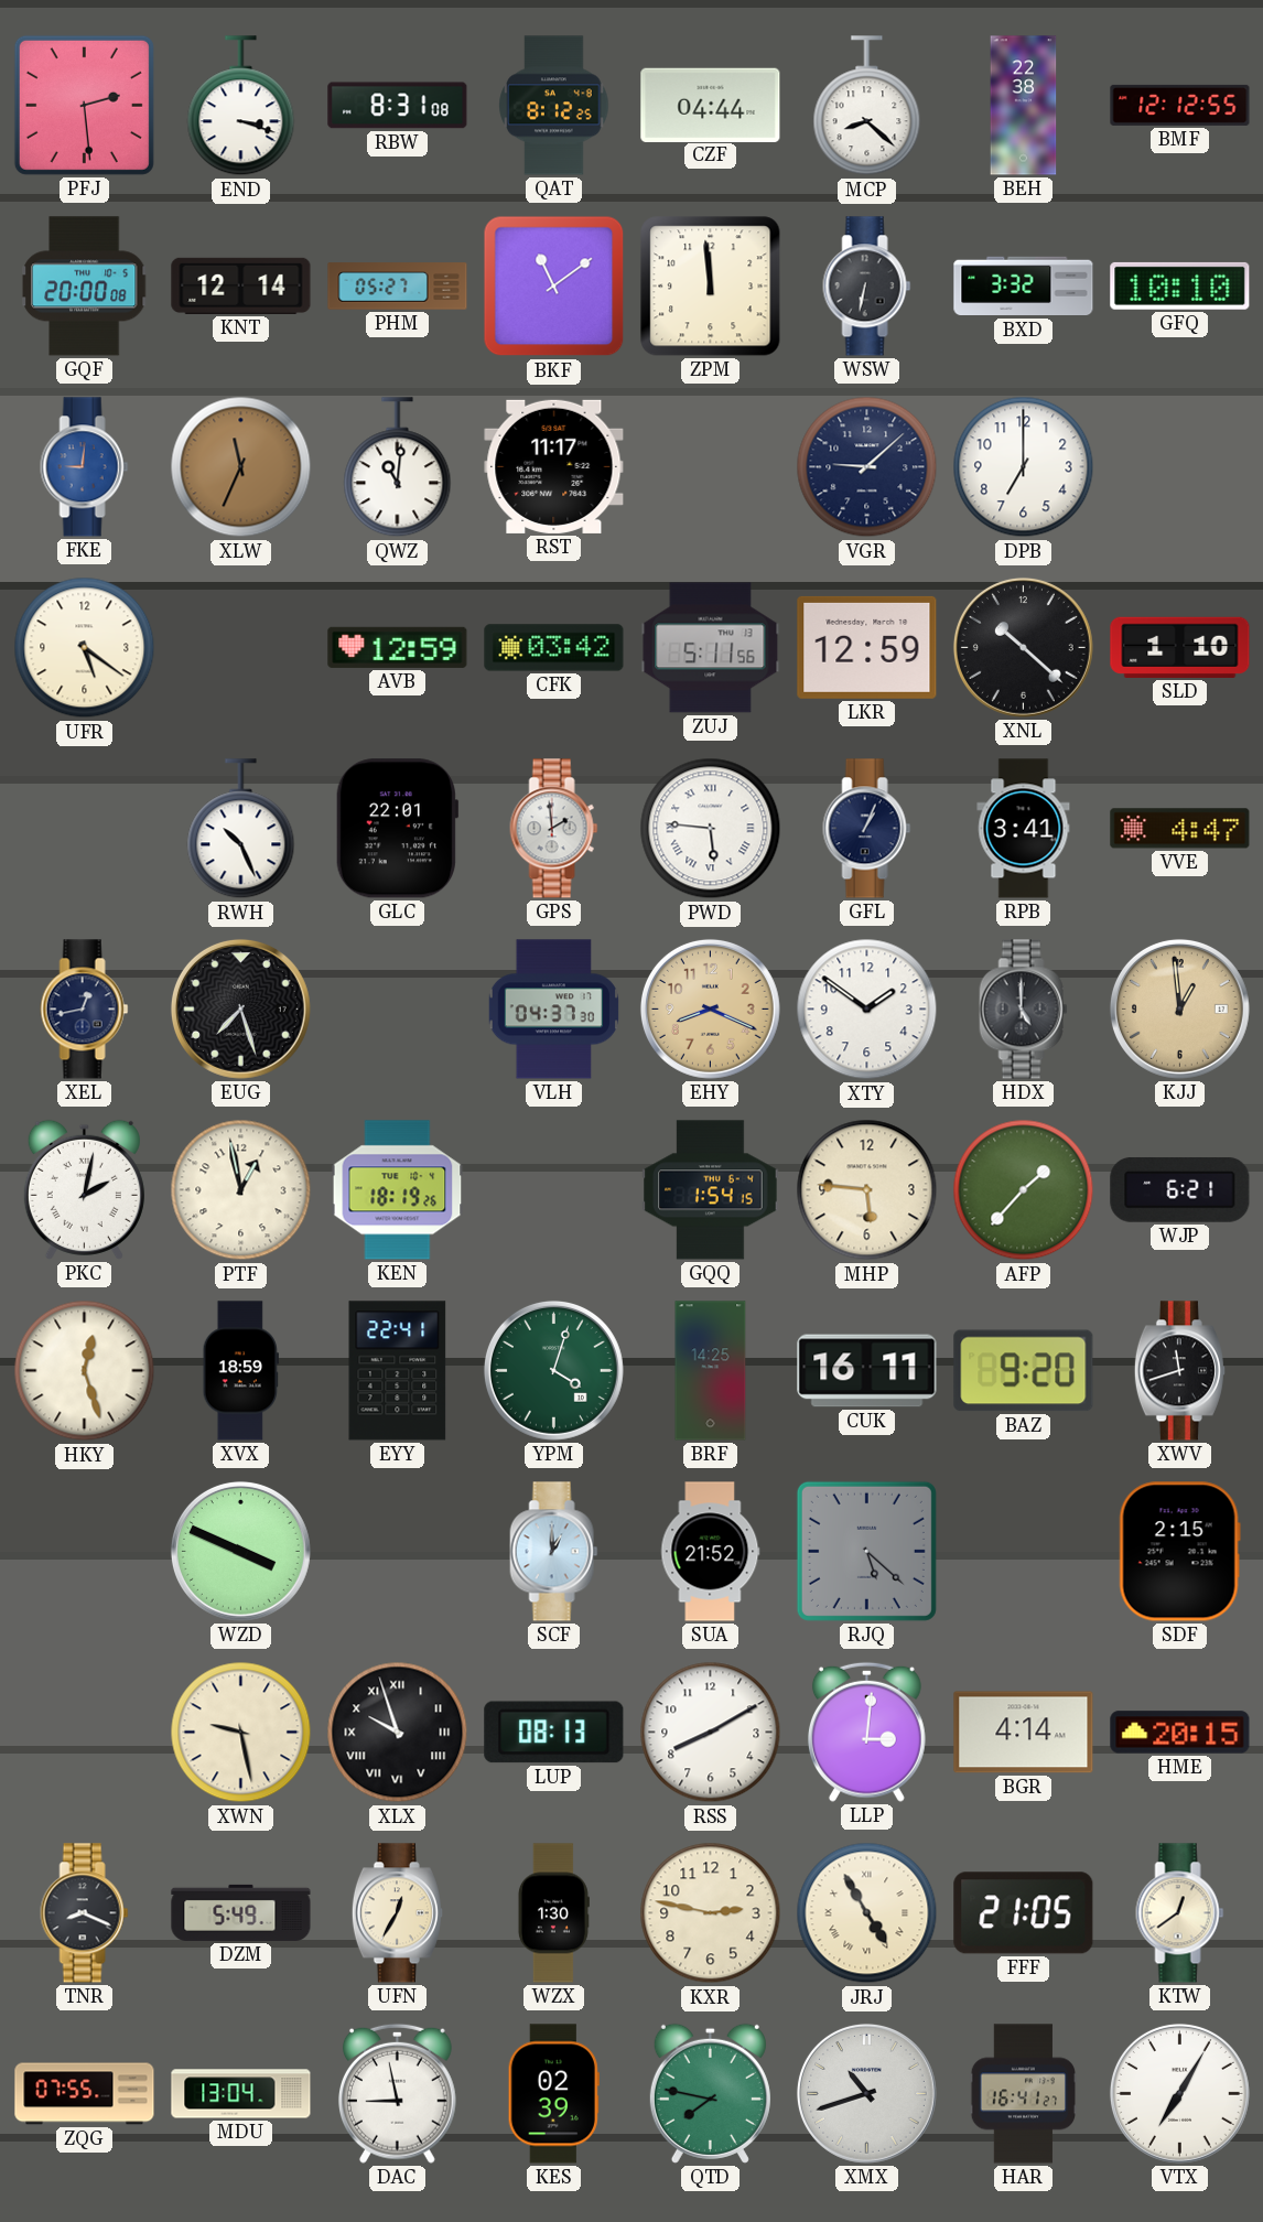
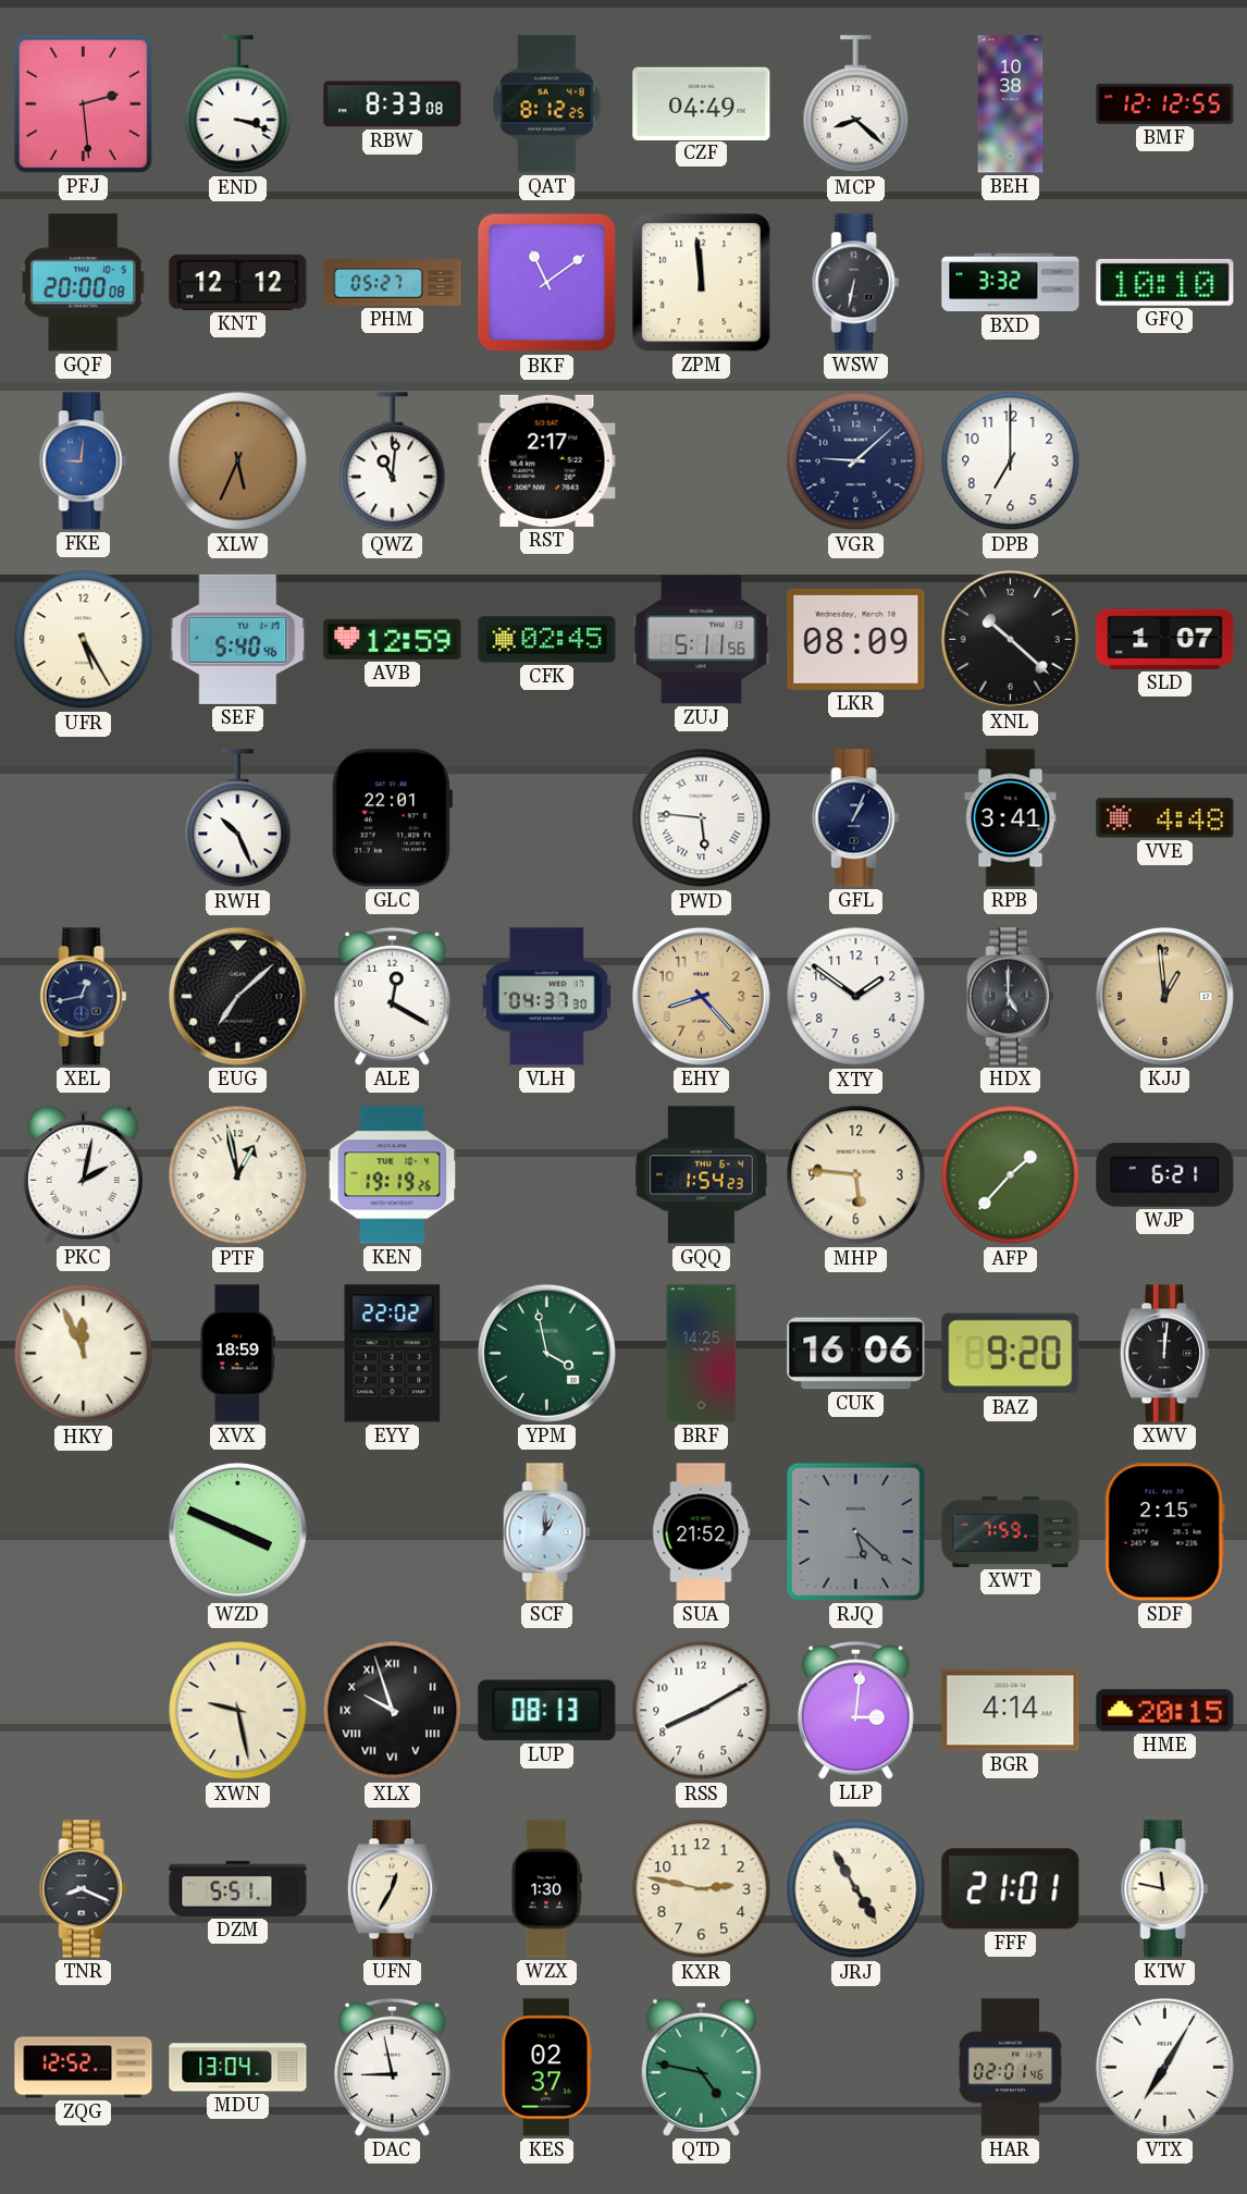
RBW: 8:31 -> 8:33 (393, 104)
CZF: 04:44 -> 04:49 (702, 103)
BEH: 22:38 -> 10:38 (1011, 104)
KNT: 12:14 -> 12:12 (238, 282)
XLW: 11:34 -> 5:34 (238, 461)
RST: 11:17 -> 2:17 (547, 460)
UFR: 5:21 -> 5:25 (84, 640)
SEF: none -> 5:40 (238, 639)
CFK: 03:42 -> 02:45 (547, 640)
LKR: 12:59 -> 08:09 (856, 639)
SLD: 1:10 -> 1:07 (1165, 639)
GPS: 1:59 -> none (554, 829)
VVE: 4:47 -> 4:48 (1165, 818)
EUG: 7:27 -> 7:08 (237, 996)
ALE: none -> 12:20 (392, 996)
EHY: 8:19 -> 8:23 (701, 996)
KEN: 18:19 -> 19:19 (393, 1175)
GQQ: 1:54:15 -> 1:54:23 (702, 1175)
HKY: 12:27 -> 11:56 (84, 1354)
EYY: 22:41 -> 22:02 (393, 1354)
YPM: 4:03 -> 3:58 (546, 1353)
CUK: 16:11 -> 16:06 (856, 1354)
XWV: 11:42 -> 12:01 (1164, 1354)
XWT: none -> 7:59 (1011, 1531)
DZM: 5:49 -> 5:51 (238, 1888)
FFF: 21:05 -> 21:01 (1011, 1889)
KTW: 12:39 -> 11:47 (1165, 1889)
ZQG: 07:55 -> 12:52 (84, 2068)
KES: 02:39 -> 02:37 (546, 2068)
QTD: 7:47 -> 4:47 (701, 2067)
XMX: 10:42 -> none (866, 2093)
HAR: 16:41 -> 02:01 (1011, 2068)
